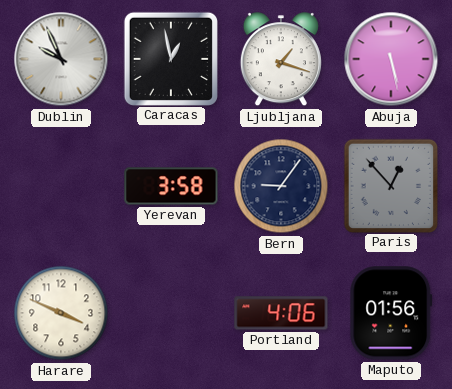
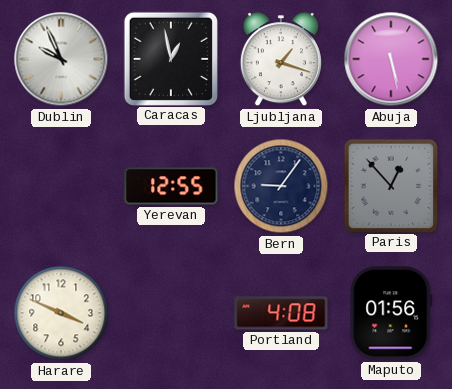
Yerevan: 3:58 -> 12:55 (171, 186)
Portland: 4:06 -> 4:08 (281, 313)
